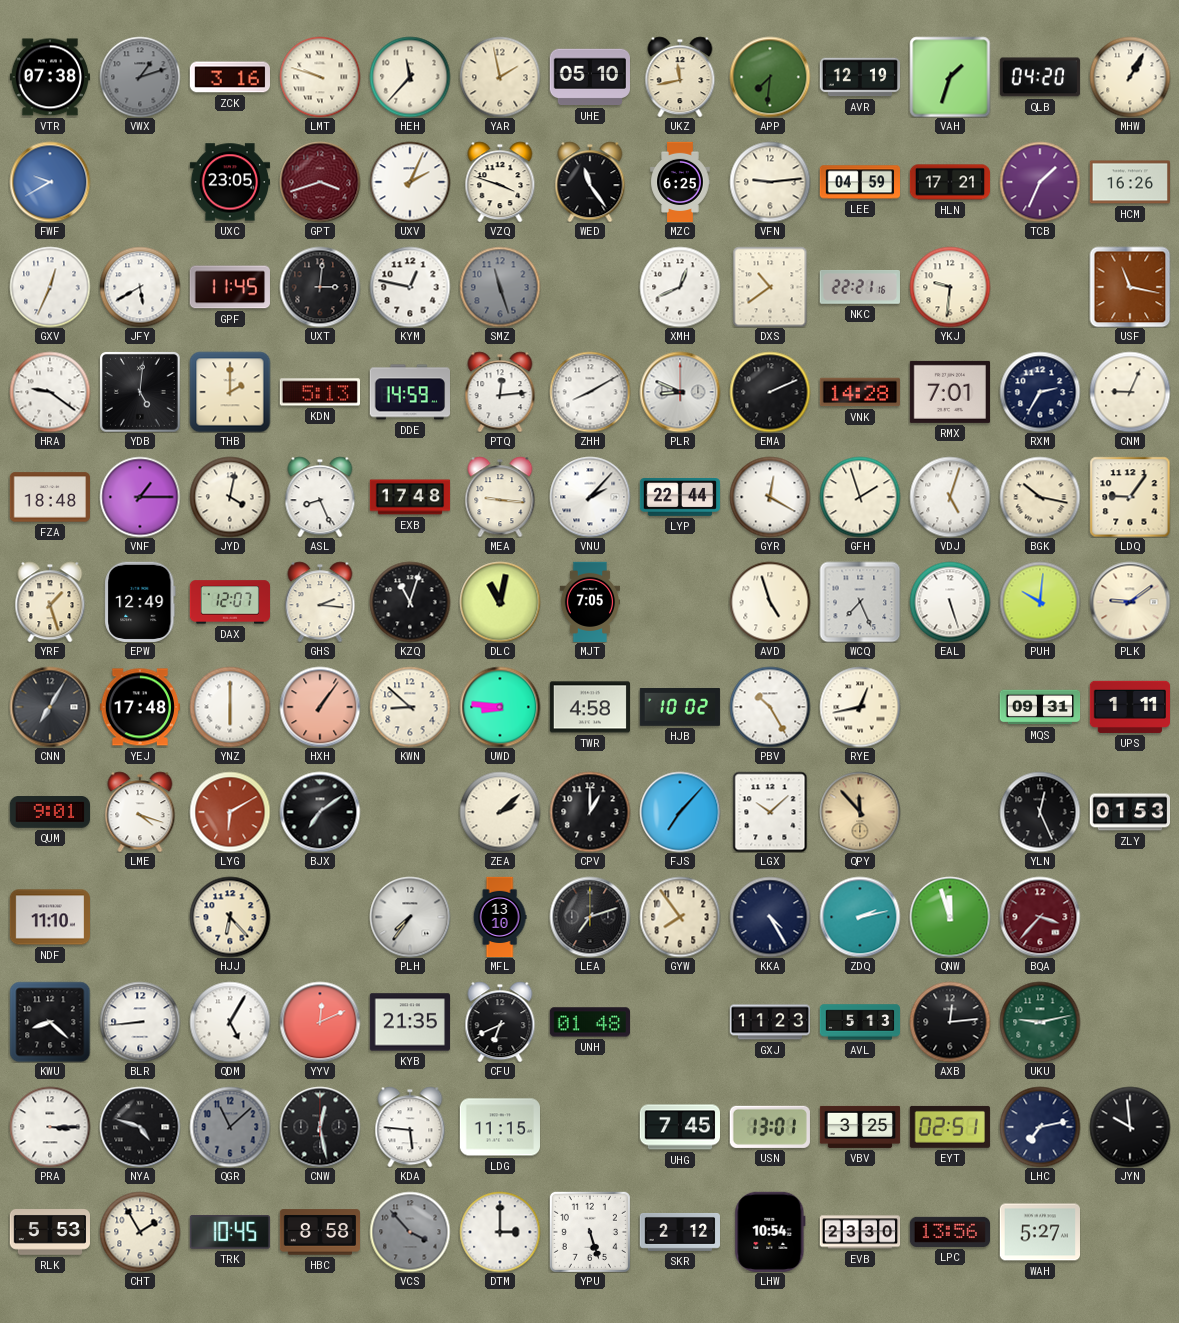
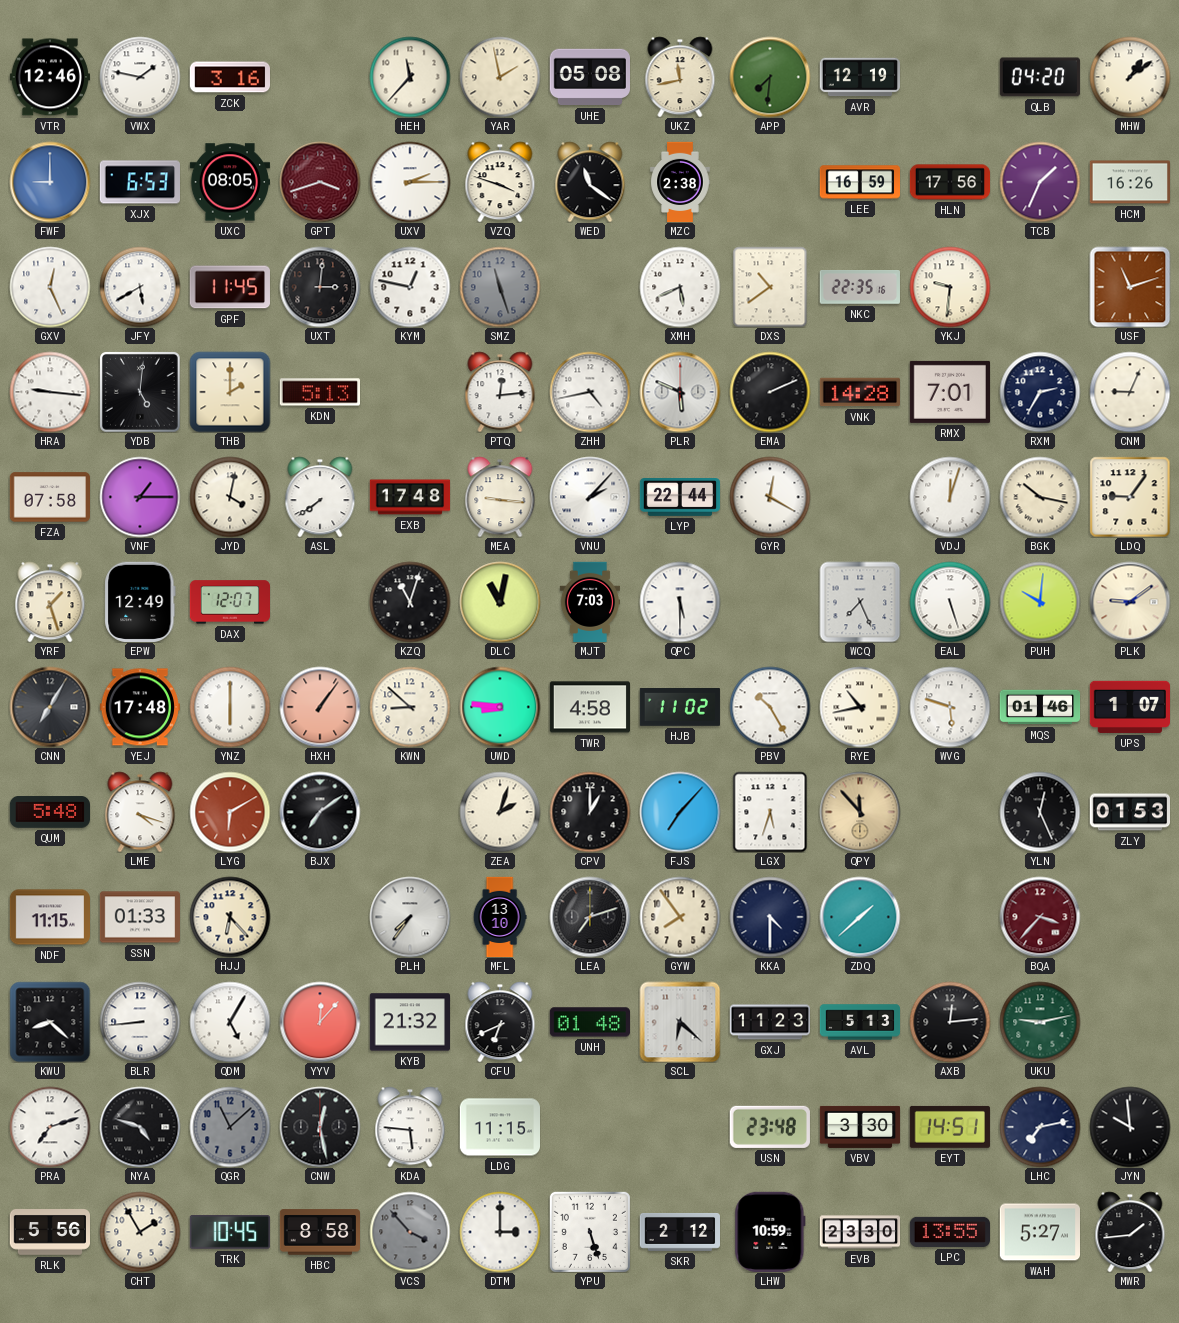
VTR: 07:38 -> 12:46 (49, 77)
VWX: 1:12 -> 1:47 (140, 77)
VWX dial: grey -> white (140, 77)
LMT: 9:48 -> none (320, 77)
UHE: 05:10 -> 05:08 (589, 77)
VAH: 1:33 -> none (950, 77)
MHW: 1:05 -> 1:09 (1130, 77)
FWF: 9:40 -> 9:00 (50, 182)
XJX: none -> 6:53 (139, 182)
UXC: 23:05 -> 08:05 (229, 182)
UXV: 2:04 -> 2:15 (410, 182)
WED: 11:24 -> 11:21 (590, 182)
MZC: 6:25 -> 2:38 (680, 182)
VFN: 9:14 -> none (770, 182)
LEE: 04:59 -> 16:59 (860, 182)
HLN: 17:21 -> 17:56 (950, 182)
GXV: 12:34 -> 12:26 (50, 287)
XMH: 12:41 -> 5:41 (680, 287)
NKC: 22:21 -> 22:35 (860, 288)
USF: 11:17 -> 11:12 (1130, 287)
HRA: 9:21 -> 9:16 (50, 392)
DDE: 14:59 -> none (409, 392)
ZHH: 8:10 -> 4:43 (590, 392)
PLR: 8:49 -> 5:49 (680, 392)
FZA: 18:48 -> 07:58 (49, 497)
ASL: 8:26 -> 7:39 (320, 497)
GFH: 1:57 -> none (860, 497)
VDJ: 5:03 -> 12:03 (950, 497)
GHS: 2:16 -> none (320, 602)
MJT: 7:05 -> 7:03 (590, 602)
QPC: none -> 5:30 (680, 602)
AVD: 4:57 -> none (770, 602)
HJB: 10:02 -> 11:02 (679, 708)
RYE: 12:43 -> 10:43 (860, 707)
WVG: none -> 5:48 (950, 707)
MQS: 09:31 -> 01:46 (1040, 707)
UPS: 1:11 -> 1:07 (1129, 707)
QUM: 9:01 -> 5:48 (49, 813)
ZEA: 2:08 -> 2:03 (500, 812)
LGX: 10:08 -> 5:33 (770, 812)
NDF: 11:10 -> 11:15 (49, 917)
SSN: none -> 01:33 (139, 917)
KKA: 4:25 -> 4:30 (770, 917)
ZDQ: 2:13 -> 1:38 (860, 917)
QNW: 11:57 -> none (950, 917)
YYV: 12:11 -> 12:07 (320, 1022)
KYB: 21:35 -> 21:32 (409, 1022)
SCL: none -> 6:22 (680, 1022)
PRA: 3:15 -> 7:12 (50, 1127)
UHG: 7:45 -> none (679, 1127)
USN: 13:01 -> 23:48 (770, 1127)
VBV: 3:25 -> 3:30 (860, 1127)
EYT: 02:51 -> 14:51 (950, 1127)
RLK: 5:53 -> 5:56 (49, 1233)
LHW: 10:54 -> 10:59 (770, 1232)
LPC: 13:56 -> 13:55 (949, 1232)
MWR: none -> 1:44 (1130, 1232)
